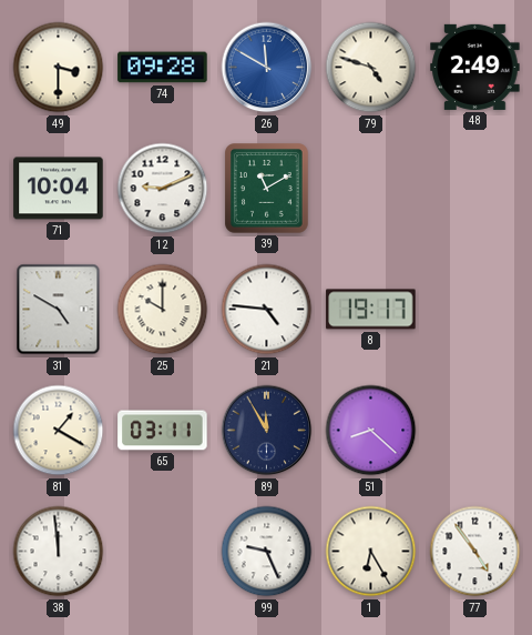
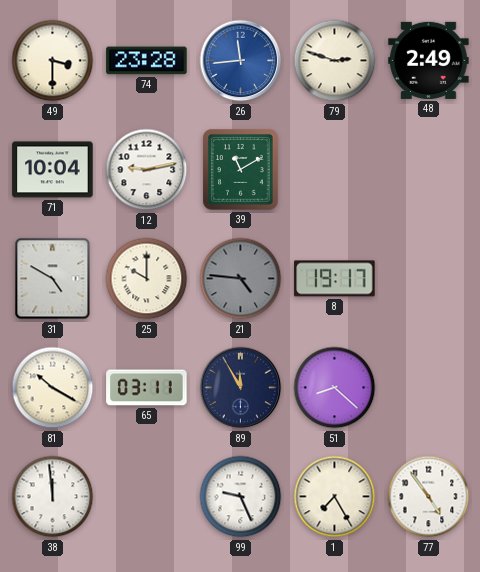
74: 09:28 -> 23:28 (147, 61)
26: 11:50 -> 11:44 (241, 61)
79: 4:48 -> 2:48 (335, 61)
12: 9:11 -> 9:13 (147, 170)
21 dial: white -> grey (241, 279)
81: 1:20 -> 10:20 (53, 388)
1: 6:25 -> 7:25 (335, 497)
